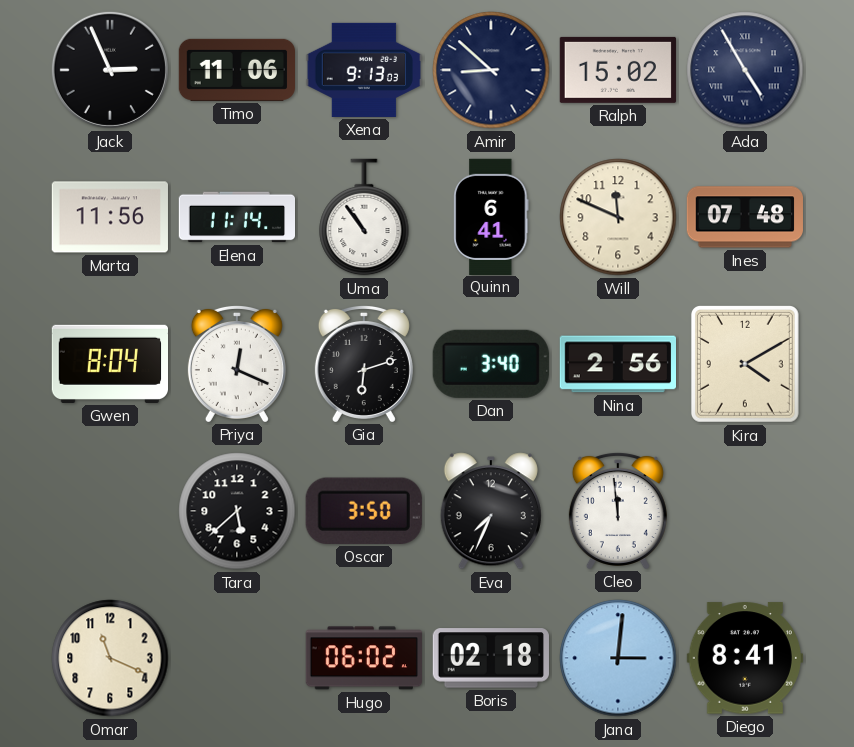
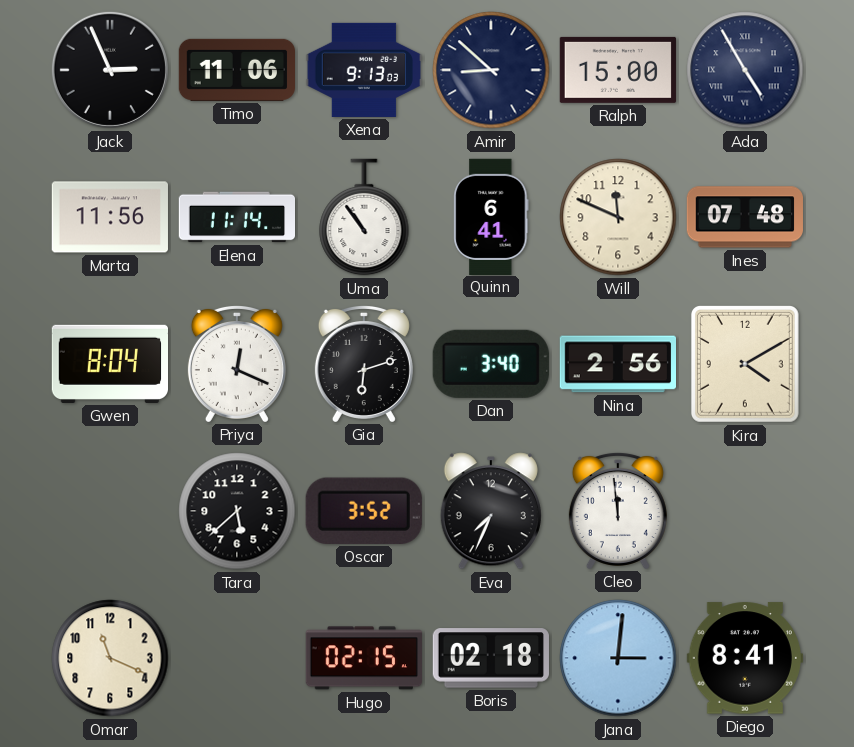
Ralph: 15:02 -> 15:00 (618, 70)
Oscar: 3:50 -> 3:52 (364, 511)
Hugo: 06:02 -> 02:15 (364, 658)
